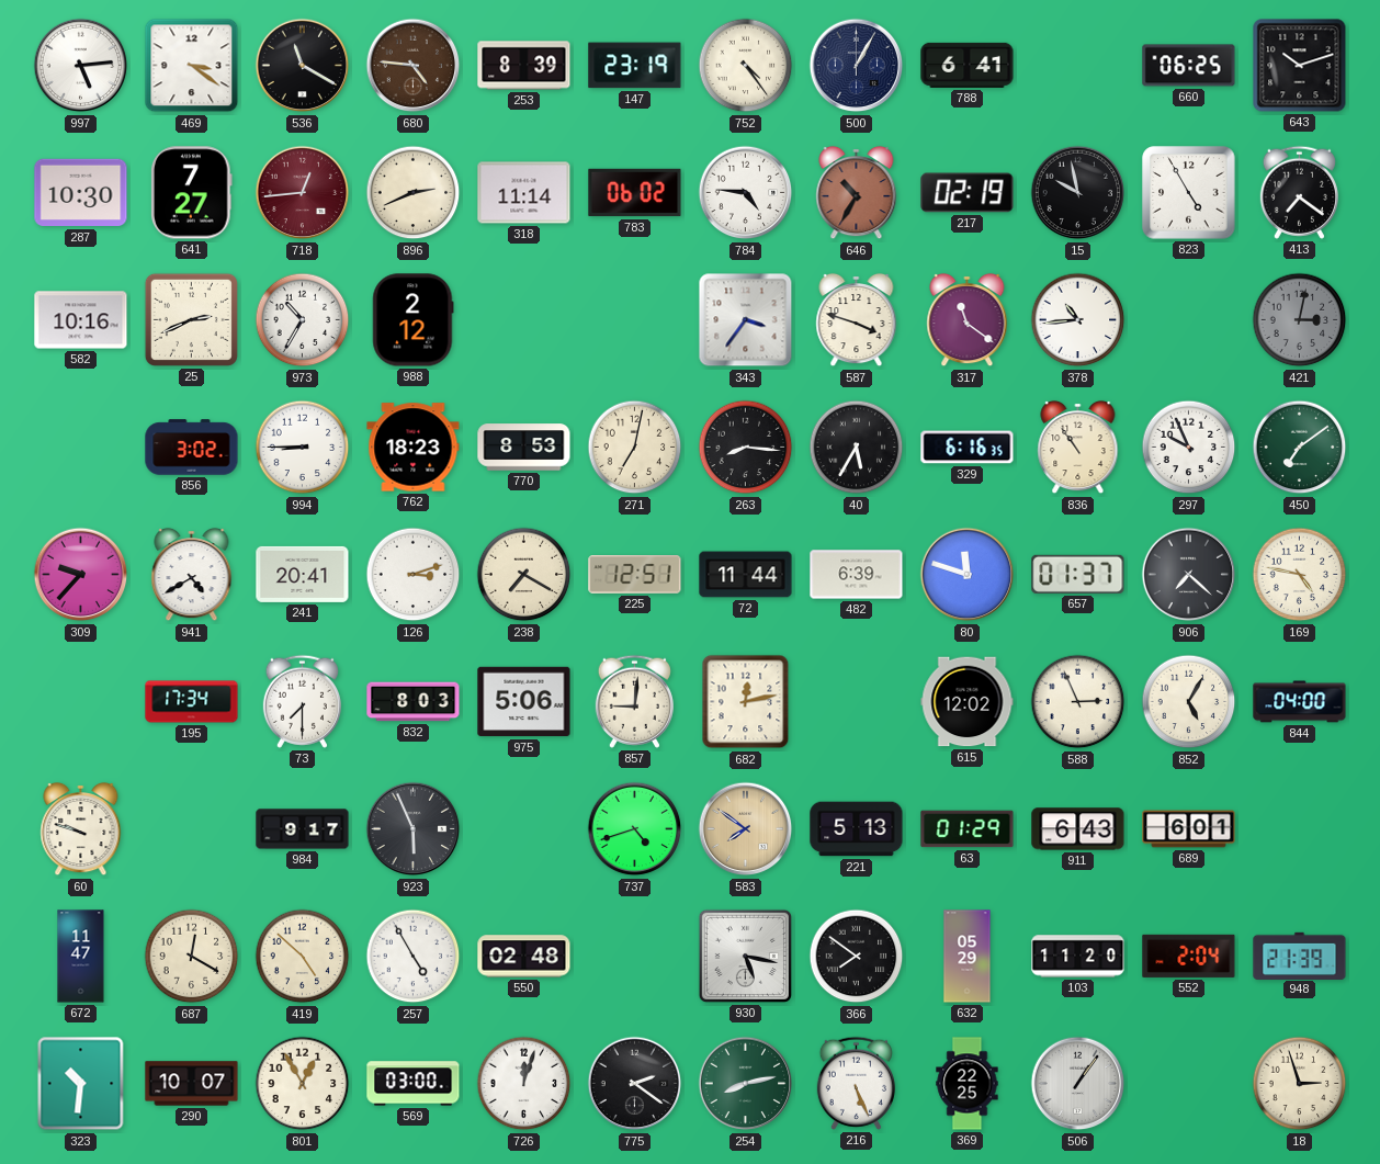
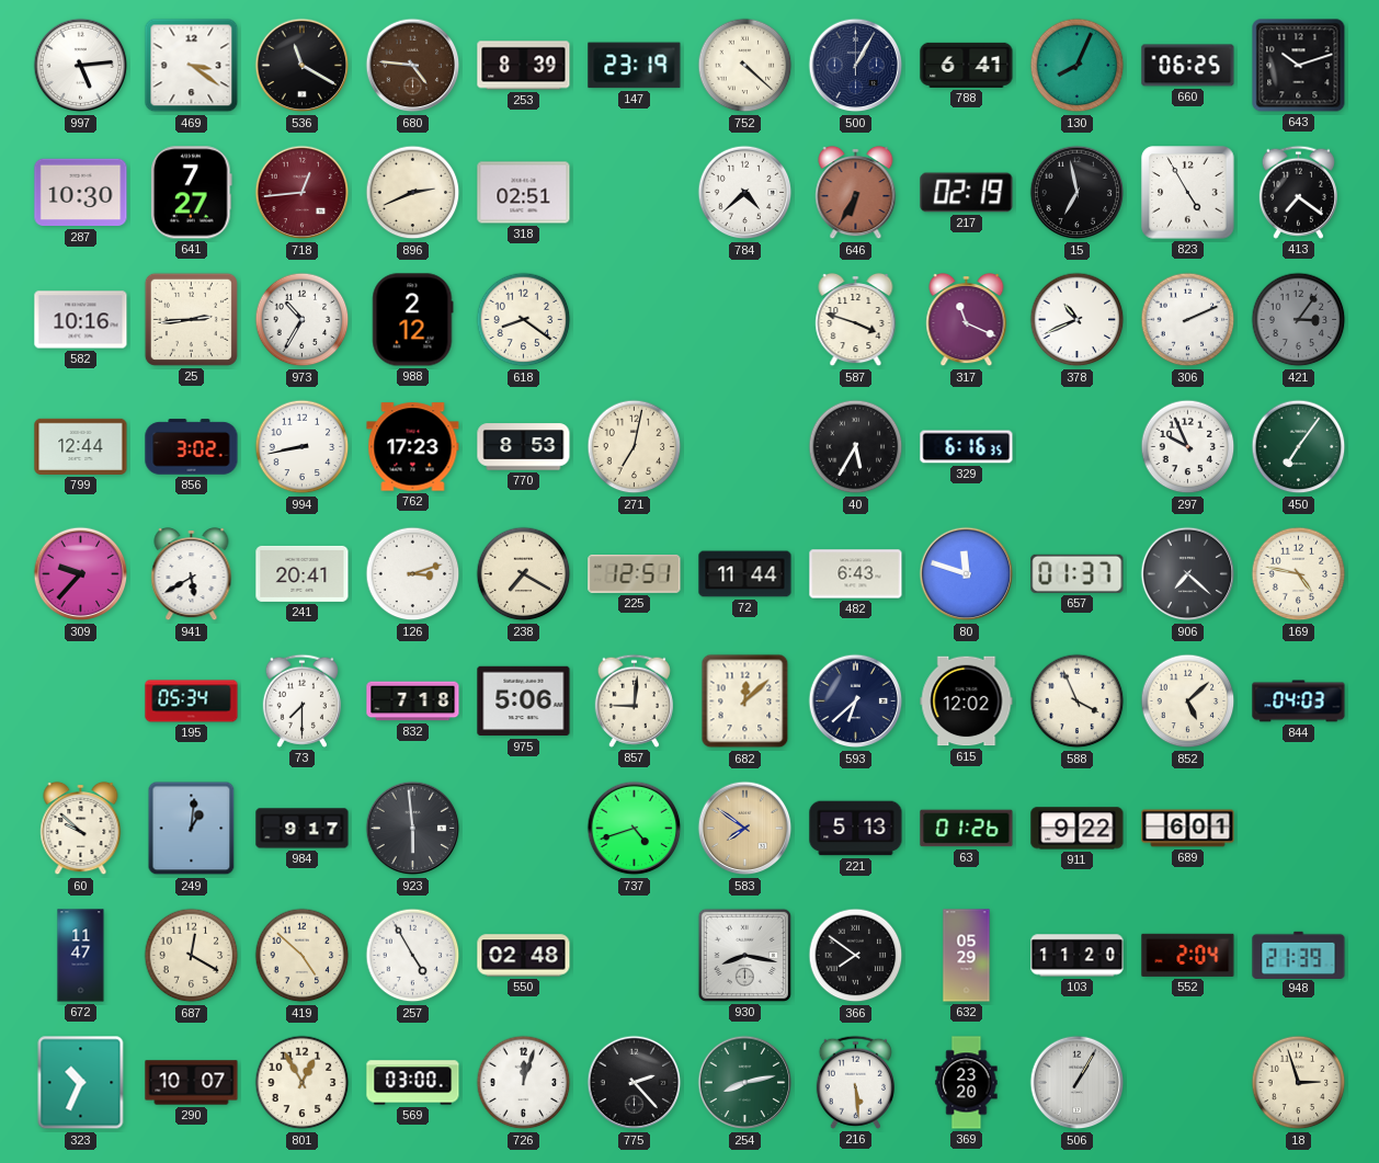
752: 4:24 -> 4:22 (745, 66)
130: none -> 8:04 (1078, 66)
318: 11:14 -> 02:51 (524, 193)
783: 06:02 -> none (635, 193)
784: 4:46 -> 4:38 (745, 193)
646: 10:35 -> 6:35 (856, 193)
15: 9:58 -> 6:58 (1078, 193)
25: 2:41 -> 2:44 (191, 319)
618: none -> 8:21 (524, 320)
343: 3:36 -> none (746, 320)
317: 11:21 -> 11:19 (967, 320)
378: 10:44 -> 10:41 (1078, 320)
306: none -> 2:11 (1188, 320)
421: 3:02 -> 3:06 (1299, 320)
799: none -> 12:44 (81, 446)
994: 8:45 -> 8:43 (303, 447)
762: 18:23 -> 17:23 (413, 447)
263: 8:16 -> none (746, 448)
836: 10:54 -> none (1078, 448)
450: 7:09 -> 7:06 (1299, 447)
941: 4:40 -> 5:40 (192, 574)
482: 6:39 -> 6:43 (856, 574)
195: 17:34 -> 05:34 (192, 702)
832: 8:03 -> 7:18 (413, 702)
682: 12:13 -> 12:08 (745, 702)
593: none -> 6:38 (856, 702)
588: 2:56 -> 3:56 (1078, 702)
852: 5:05 -> 5:08 (1188, 702)
844: 04:00 -> 04:03 (1299, 702)
60: 9:48 -> 9:52 (81, 829)
249: none -> 1:01 (192, 829)
923: 5:56 -> 5:59 (413, 829)
63: 01:29 -> 01:26 (967, 829)
911: 6:43 -> 9:22 (1078, 829)
930: 5:17 -> 8:17 (744, 955)
323: 10:31 -> 10:34 (81, 1083)
775: 2:21 -> 2:23 (635, 1083)
216: 5:26 -> 5:29 (855, 1082)
369: 22:25 -> 23:20 (967, 1083)
506: 1:06 -> 1:05 (1078, 1083)
